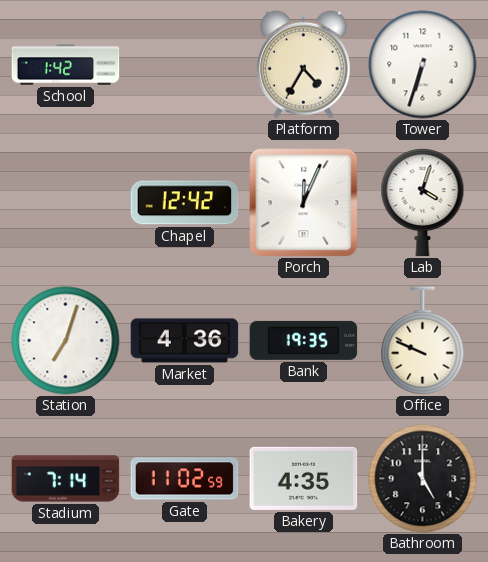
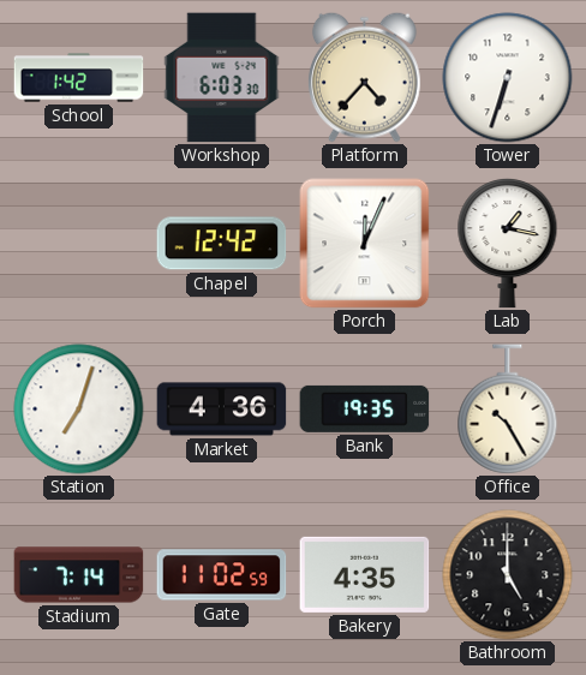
Workshop: none -> 6:03 (222, 78)
Platform: 4:35 -> 4:37 (364, 77)
Lab: 4:03 -> 1:17 (508, 243)
Office: 9:49 -> 10:25 (508, 410)
